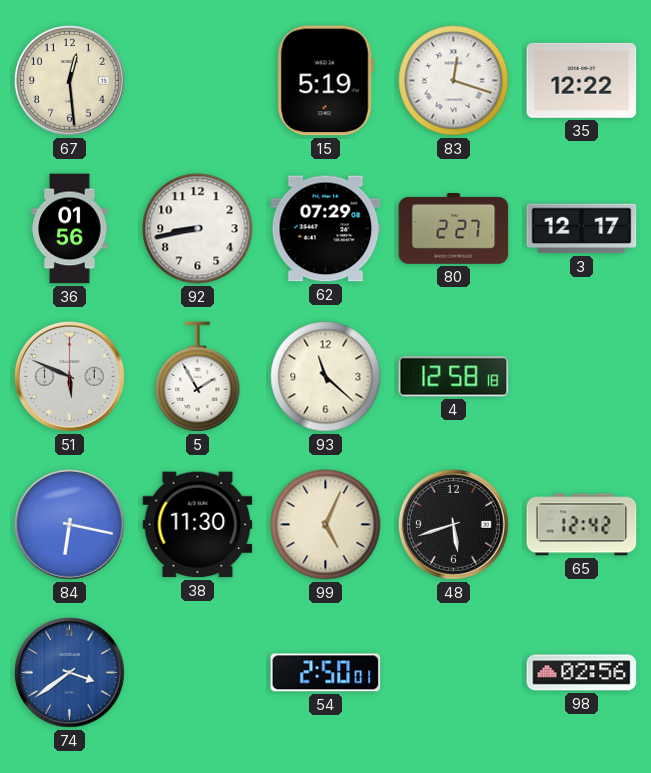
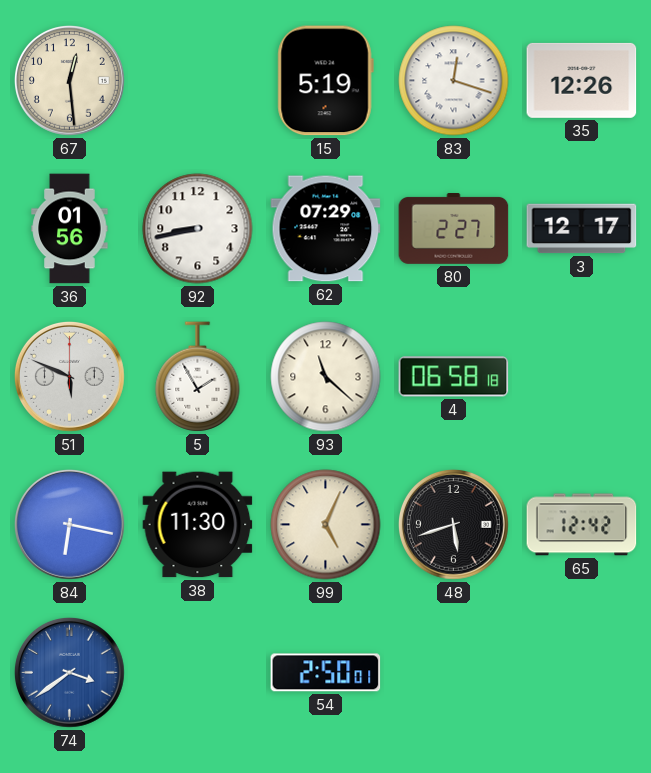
35: 12:22 -> 12:26 (582, 80)
4: 12:58 -> 06:58 (454, 377)
98: 02:56 -> none (582, 673)
